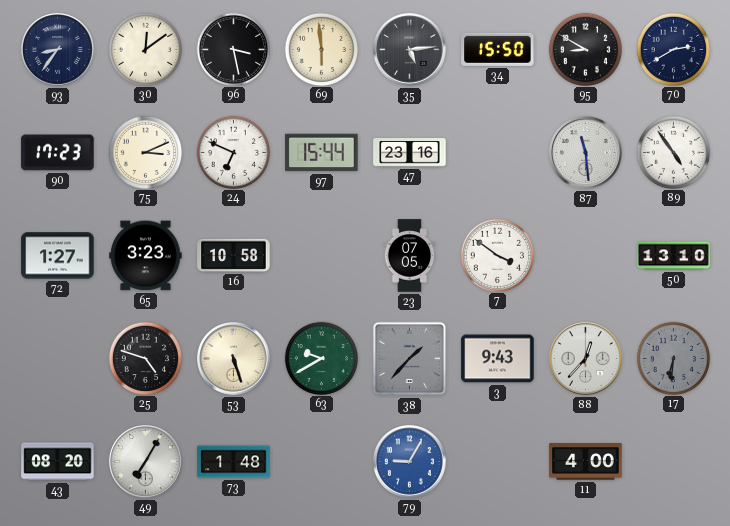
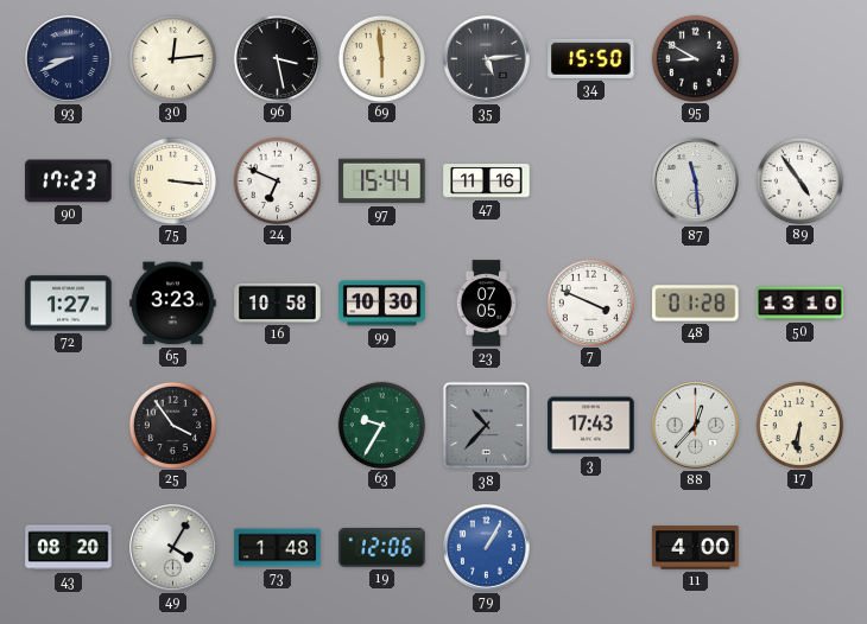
93: 8:36 -> 8:41 (69, 59)
30: 12:09 -> 12:14 (172, 58)
70: 2:40 -> none (673, 49)
75: 3:11 -> 3:16 (172, 180)
47: 23:16 -> 11:16 (487, 182)
99: none -> 10:30 (382, 304)
7: 3:51 -> 3:49 (590, 303)
48: none -> 01:28 (696, 304)
25: 4:48 -> 3:54 (172, 425)
53: 5:27 -> none (234, 359)
63: 9:40 -> 9:35 (381, 425)
38: 1:37 -> 10:37 (487, 426)
3: 9:43 -> 17:43 (591, 426)
17 dial: grey -> cream (799, 425)
49: 7:05 -> 4:05 (173, 548)
19: none -> 12:06 (382, 547)
79: 9:05 -> 1:05 (487, 548)
